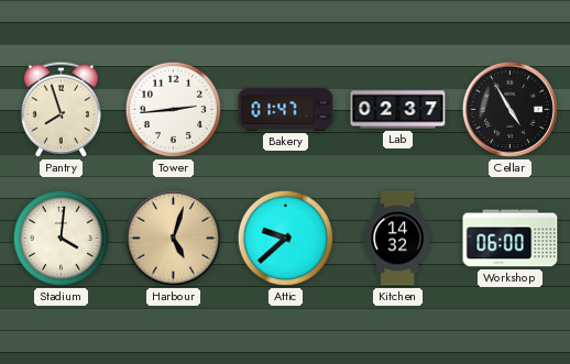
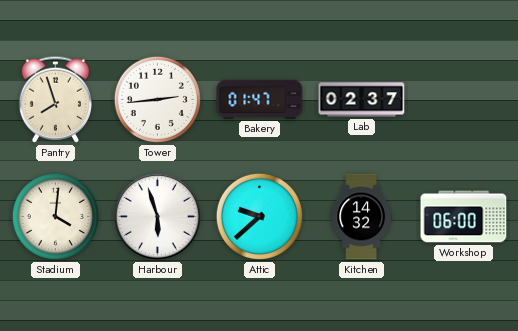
Cellar: 4:55 -> none (509, 109)
Harbour: 5:03 -> 5:57 (157, 216)
Harbour dial: champagne -> white (157, 216)
